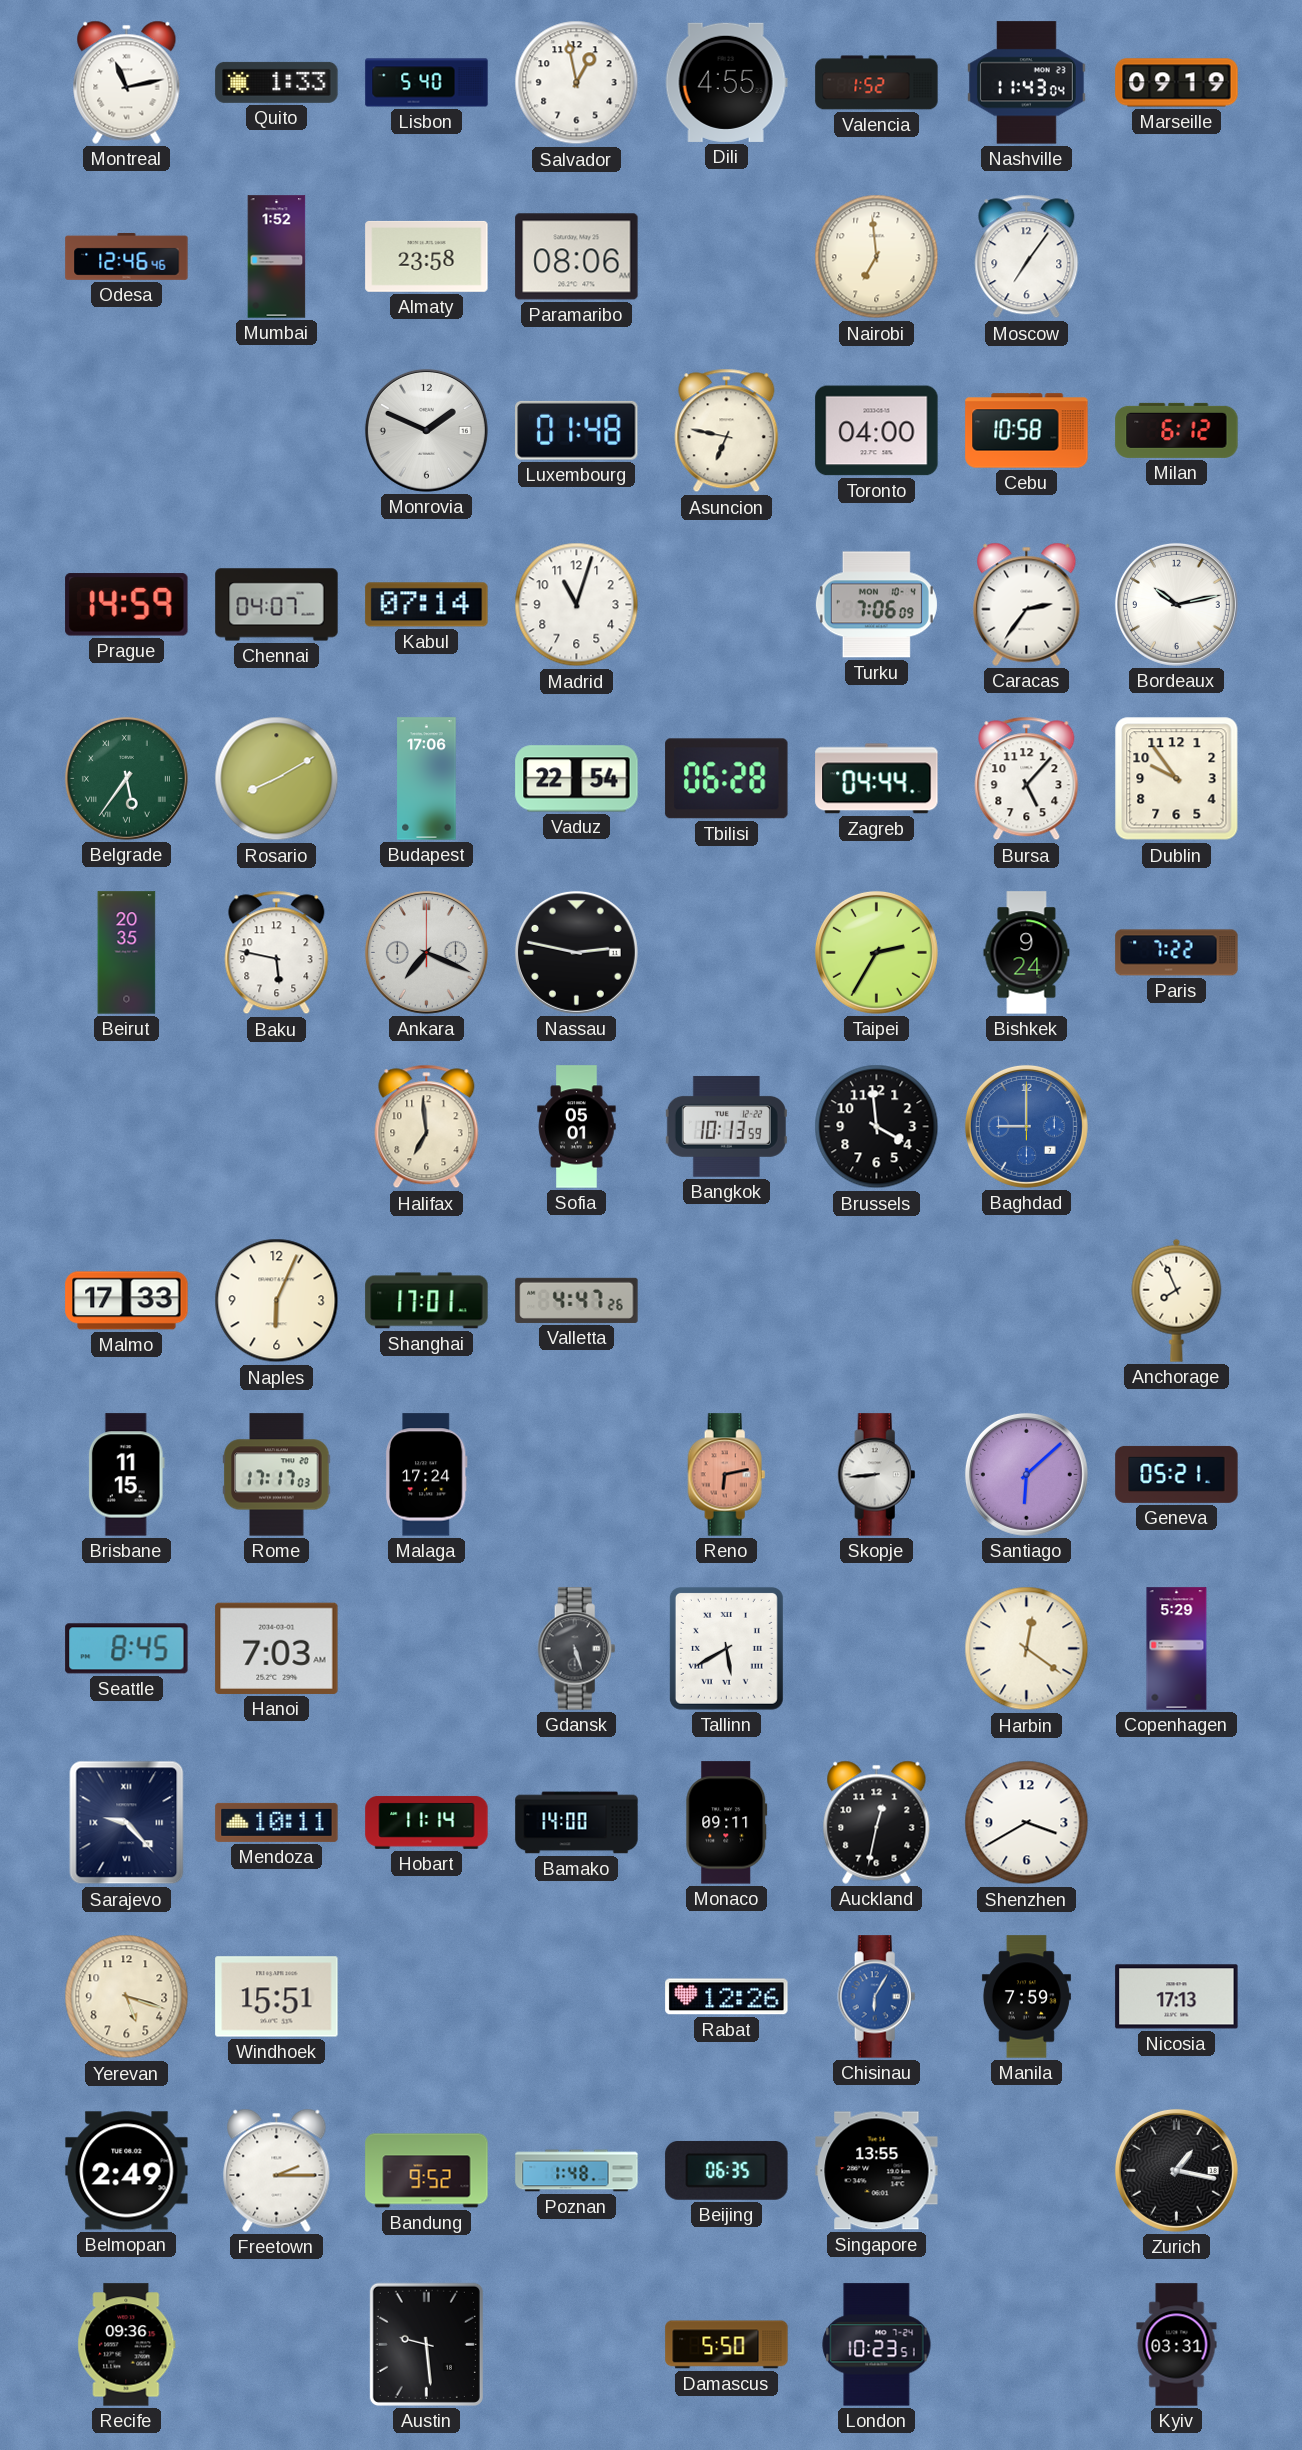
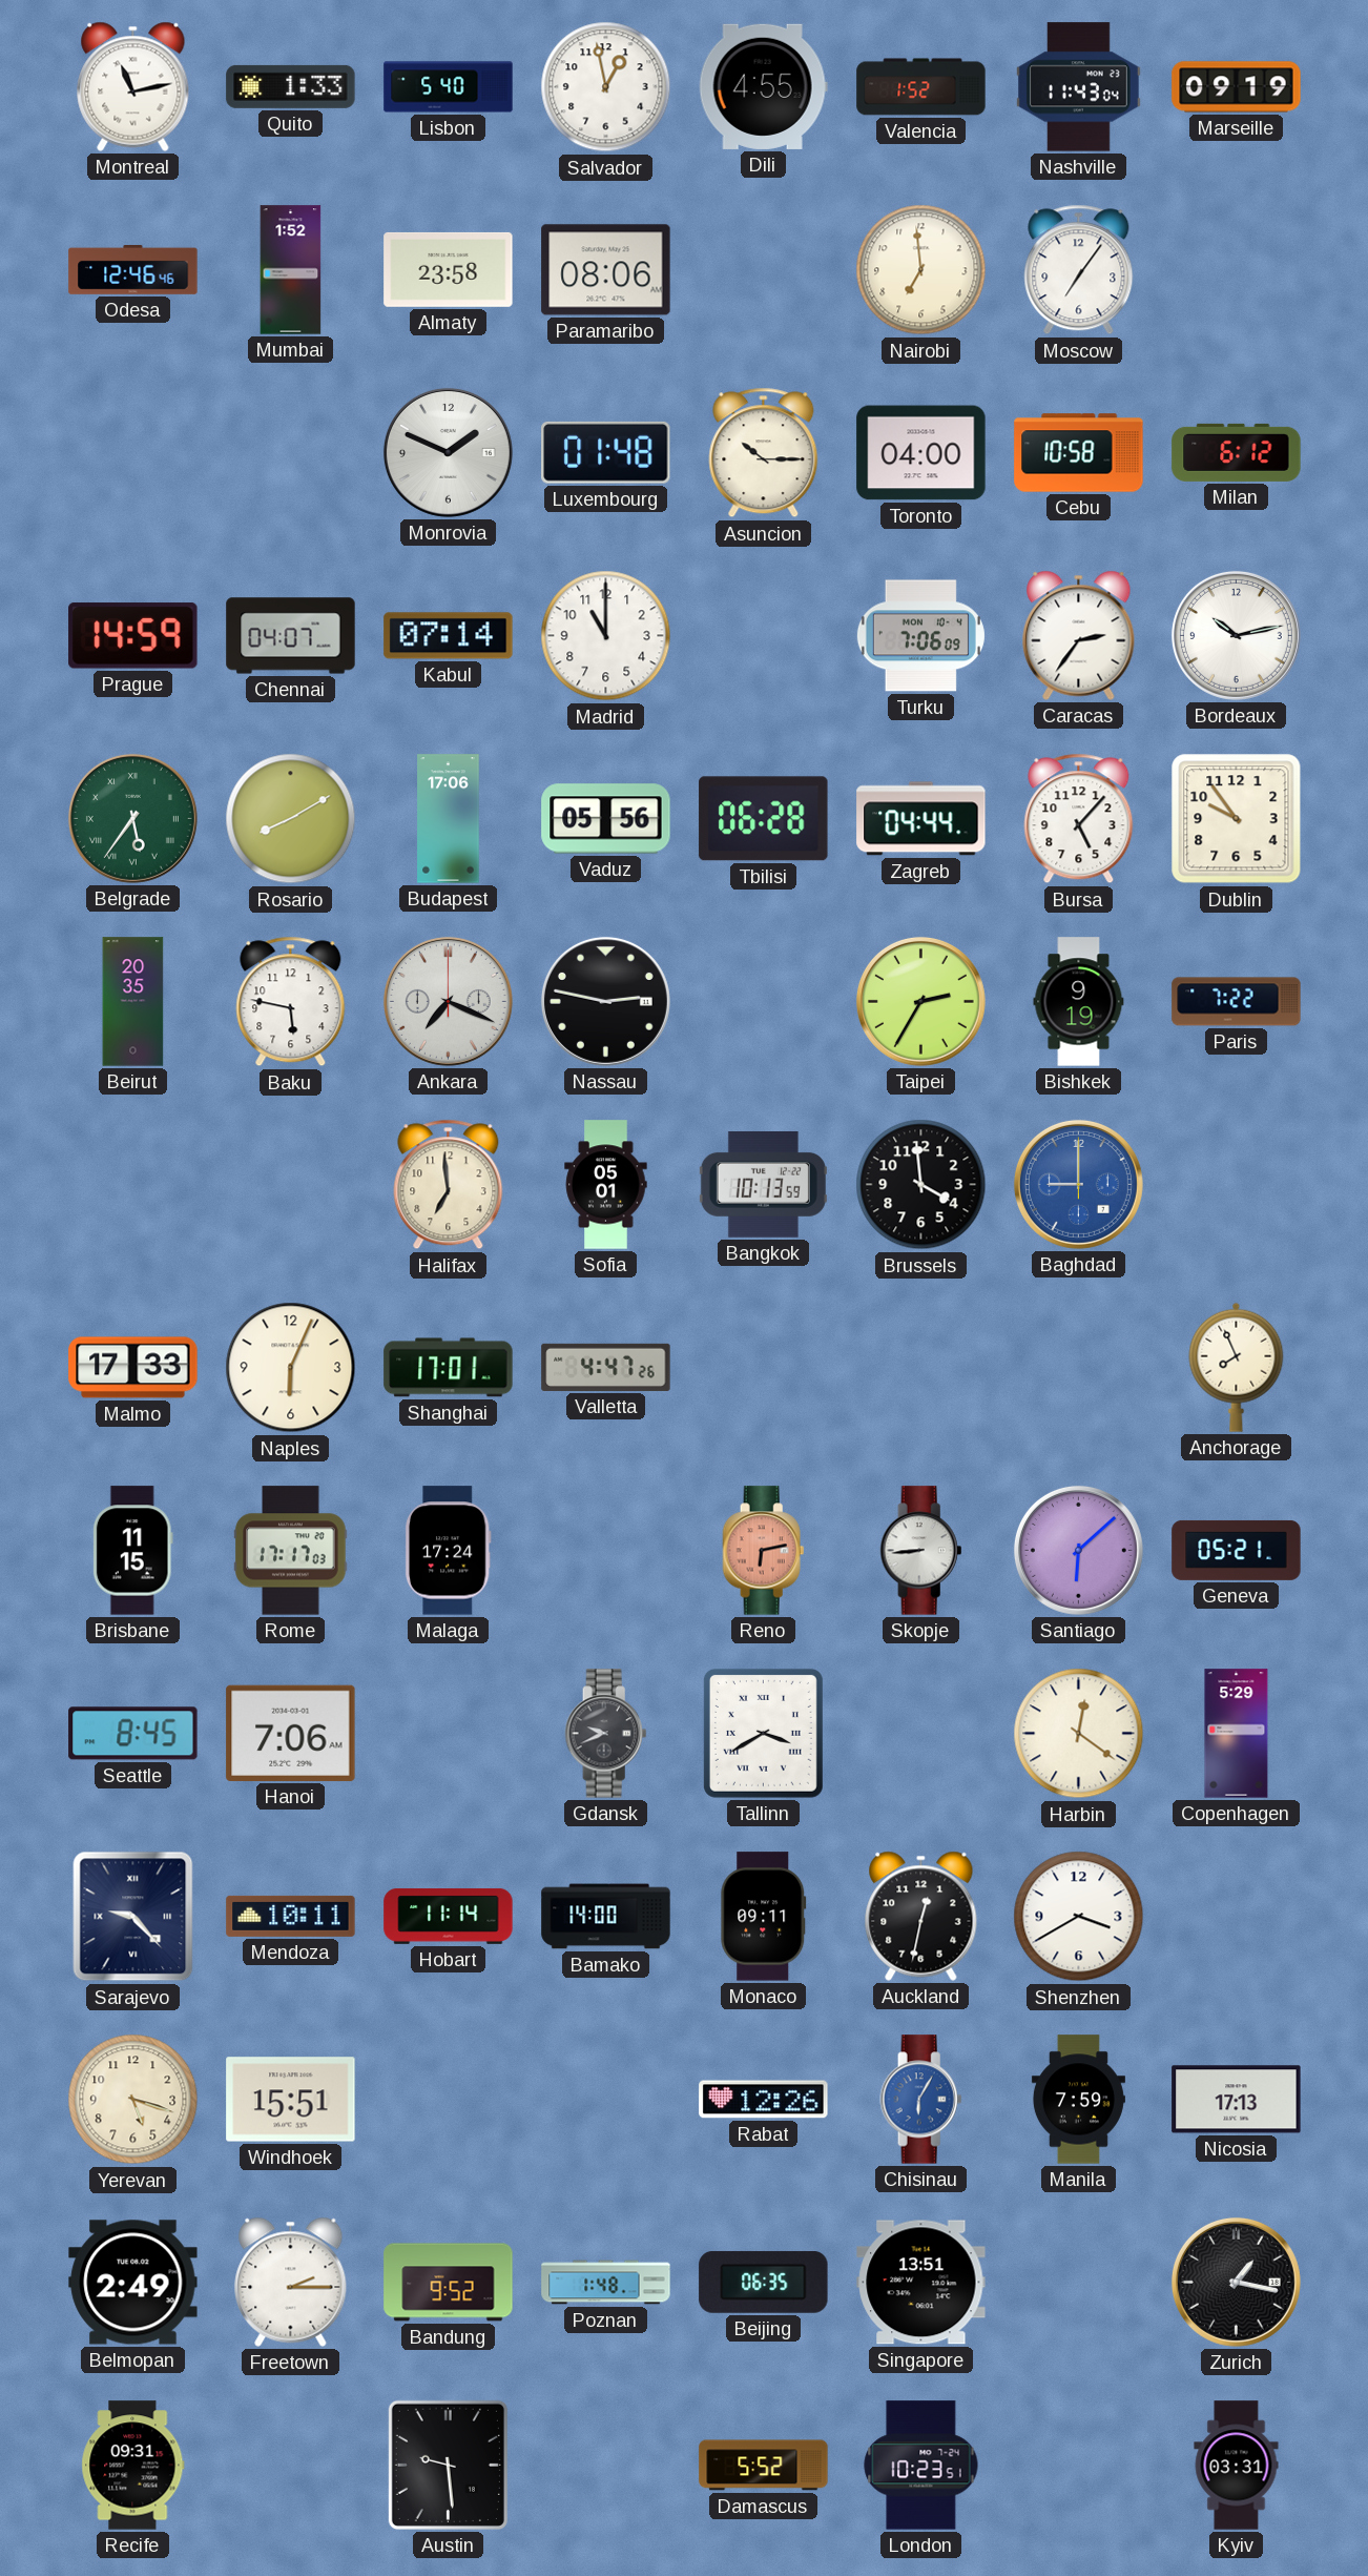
Asuncion: 6:47 -> 10:15 (764, 453)
Madrid: 11:03 -> 11:00 (606, 636)
Vaduz: 22:54 -> 05:56 (606, 819)
Bishkek: 9:24 -> 9:19 (1079, 1002)
Hanoi: 7:03 -> 7:06 (291, 1733)
Gdansk: 5:27 -> 9:41 (606, 1734)
Tallinn: 5:40 -> 3:40 (763, 1733)
Singapore: 13:55 -> 13:51 (921, 2283)
Recife: 09:36 -> 09:31 (133, 2466)
Damascus: 5:50 -> 5:52 (764, 2466)
